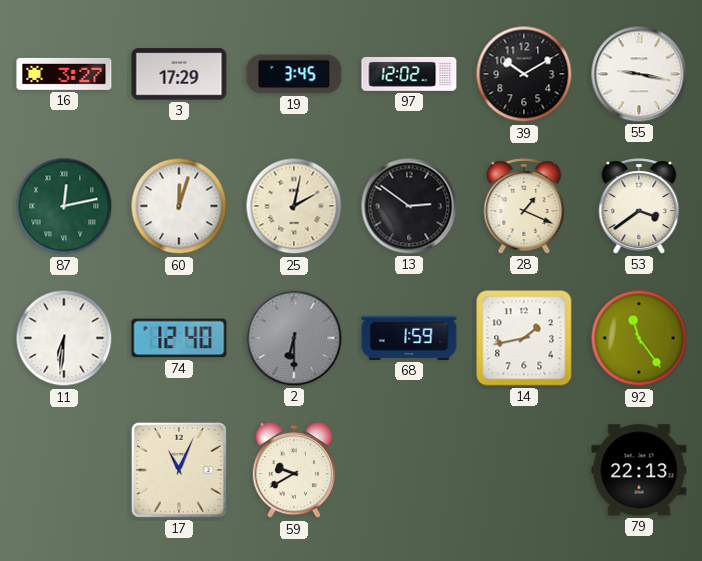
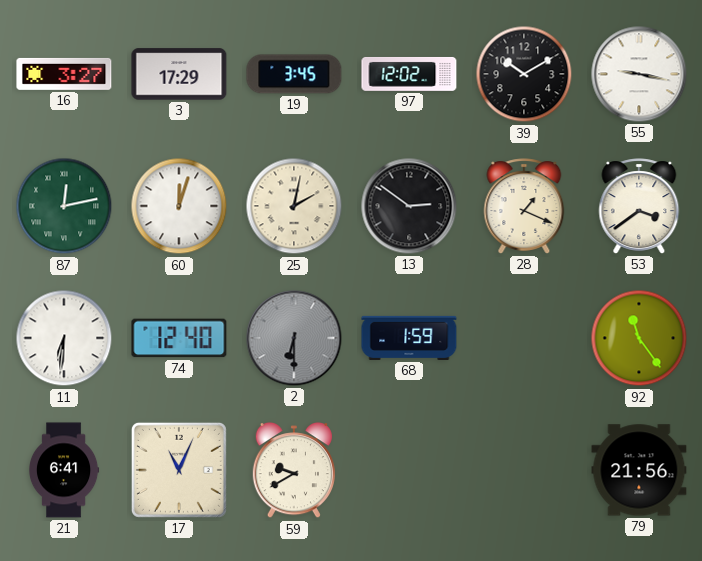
14: 1:43 -> none (524, 338)
21: none -> 6:41 (64, 470)
79: 22:13 -> 21:56 (639, 470)
